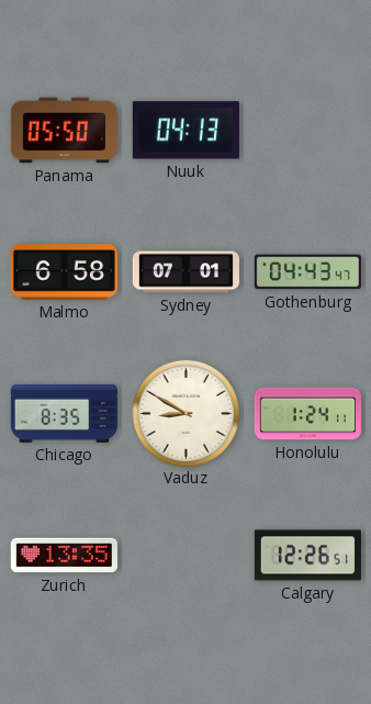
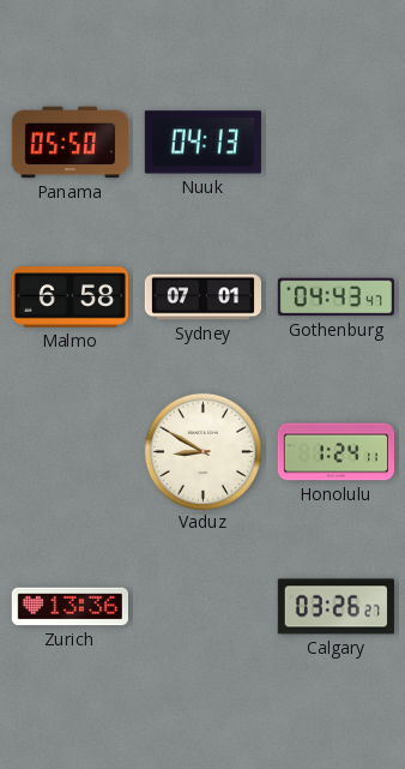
Chicago: 8:35 -> none (64, 413)
Zurich: 13:35 -> 13:36 (69, 607)
Calgary: 12:26 -> 03:26 (336, 607)
